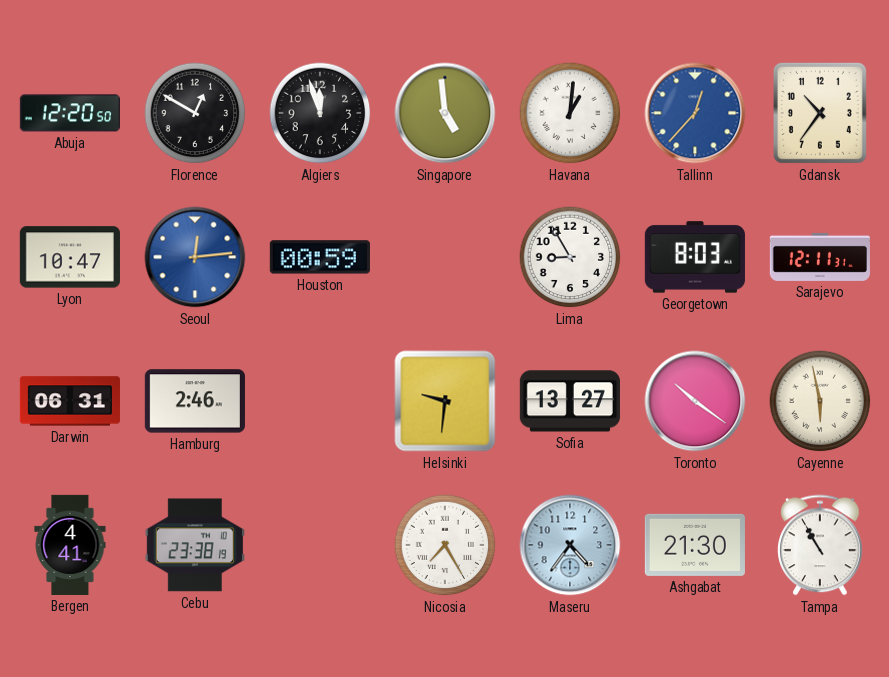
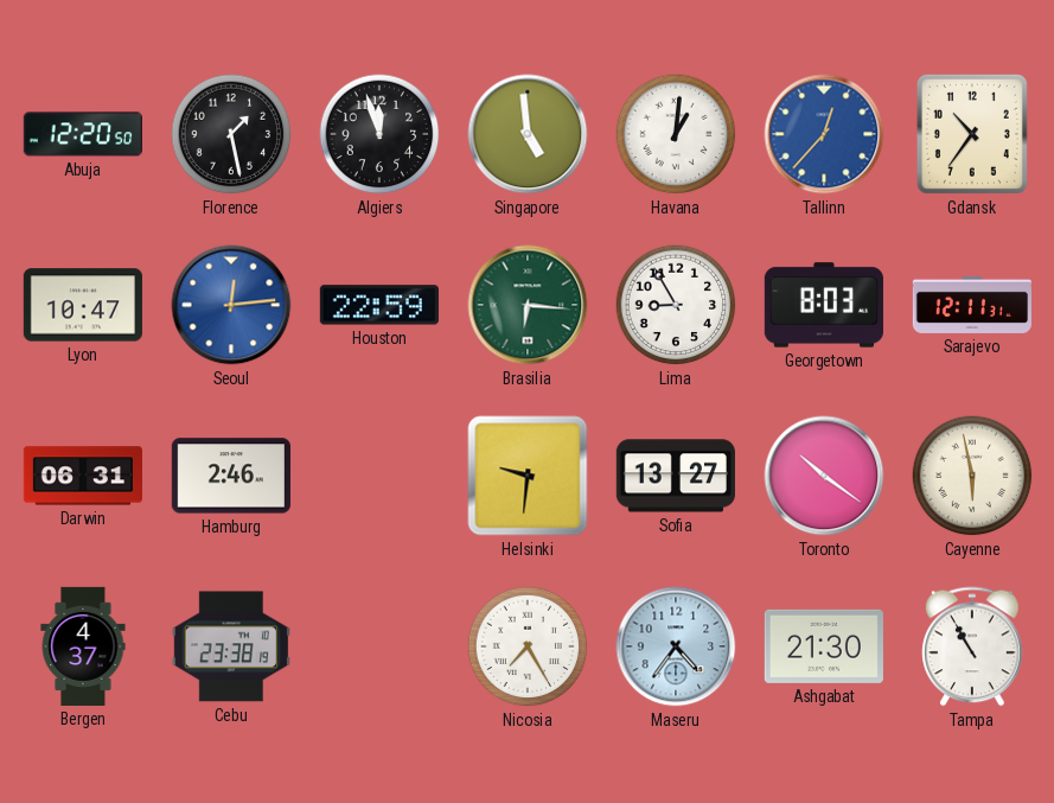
Florence: 12:50 -> 1:28 (231, 134)
Houston: 00:59 -> 22:59 (379, 305)
Brasilia: none -> 6:16 (528, 305)
Bergen: 4:41 -> 4:37 (83, 646)
